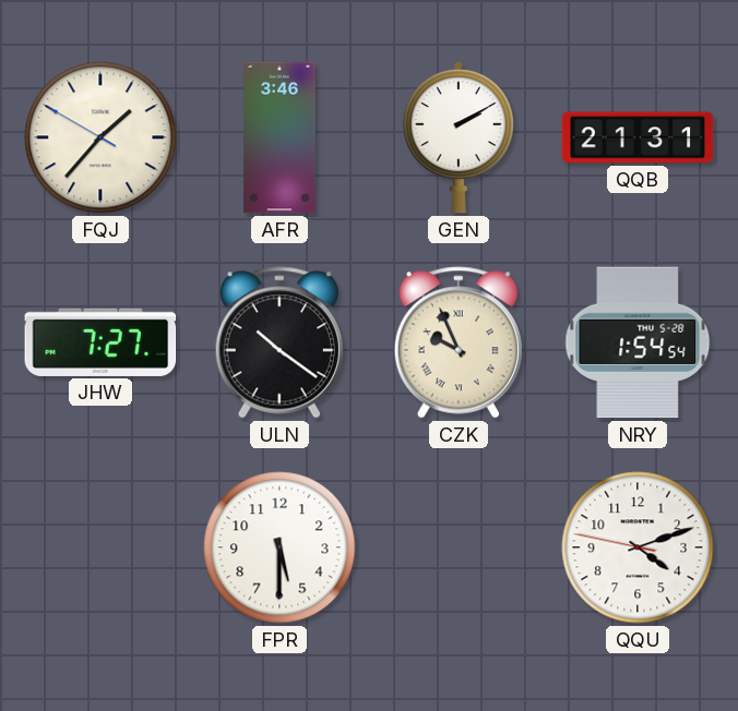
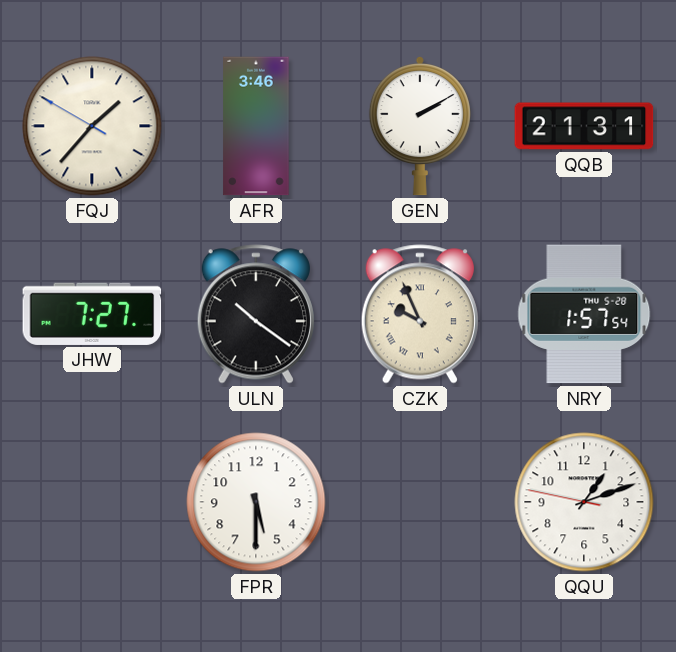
NRY: 1:54 -> 1:57 (584, 314)
QQU: 4:11 -> 1:11 (584, 502)
